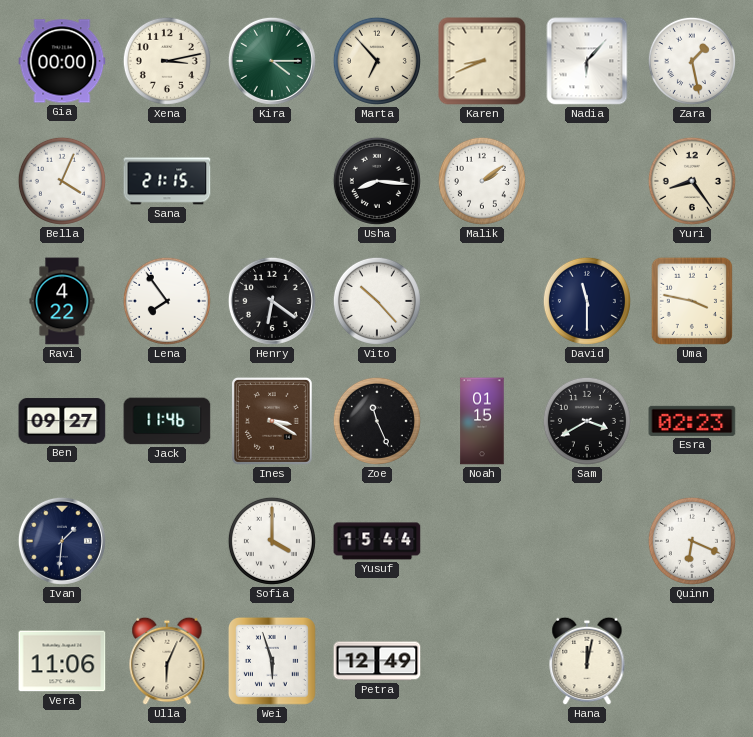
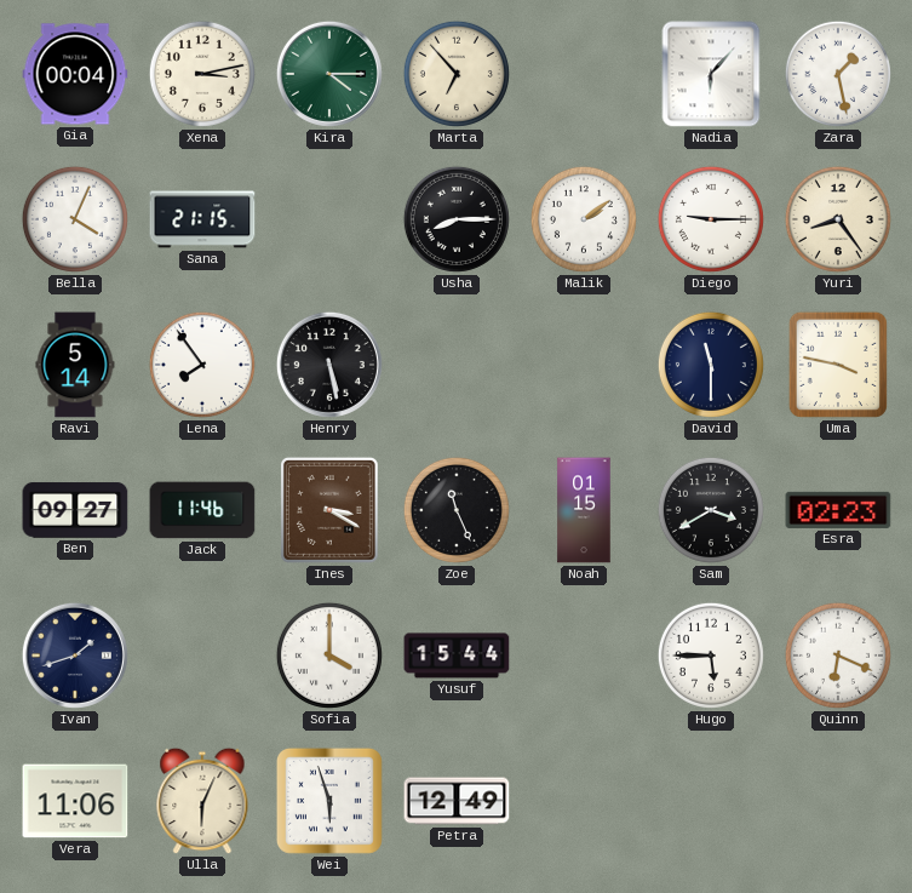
Gia: 00:00 -> 00:04 (75, 74)
Karen: 8:41 -> none (482, 61)
Usha: 8:16 -> 8:15 (457, 219)
Diego: none -> 9:15 (711, 219)
Ravi: 4:22 -> 5:14 (75, 365)
Henry: 6:21 -> 5:28 (329, 365)
Vito: 10:23 -> none (377, 301)
Ivan: 1:31 -> 1:42 (75, 656)
Hugo: none -> 5:45 (711, 656)
Hana: 12:02 -> none (587, 661)
